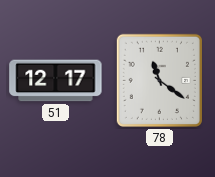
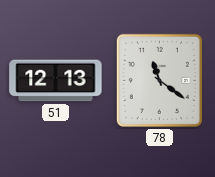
51: 12:17 -> 12:13 (56, 81)
